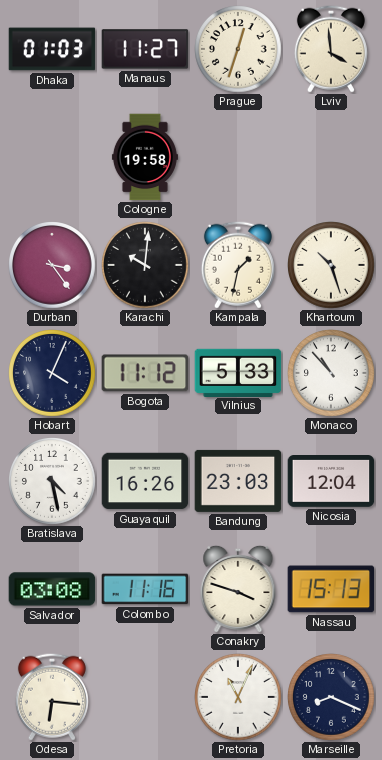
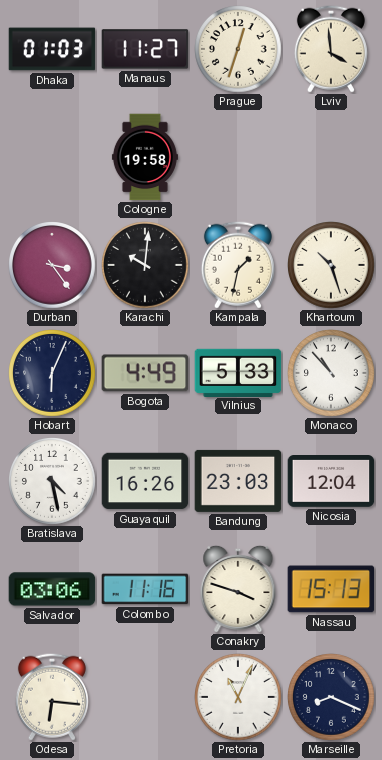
Hobart: 4:04 -> 6:04 (52, 373)
Bogota: 11:12 -> 4:49 (145, 373)
Salvador: 03:08 -> 03:06 (52, 589)
